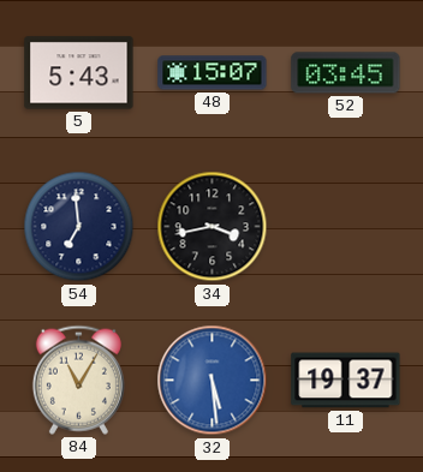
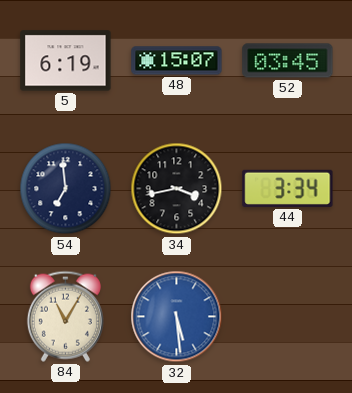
5: 5:43 -> 6:19 (66, 61)
44: none -> 3:34 (288, 188)
11: 19:37 -> none (346, 381)
